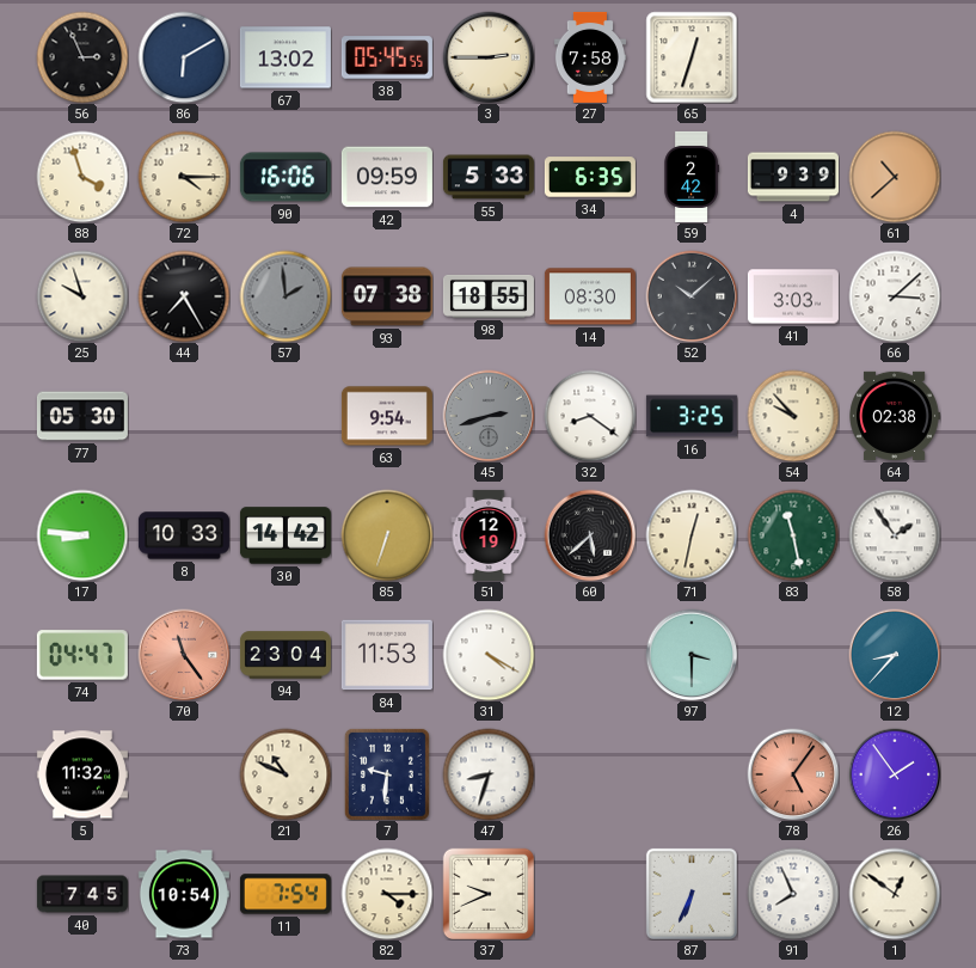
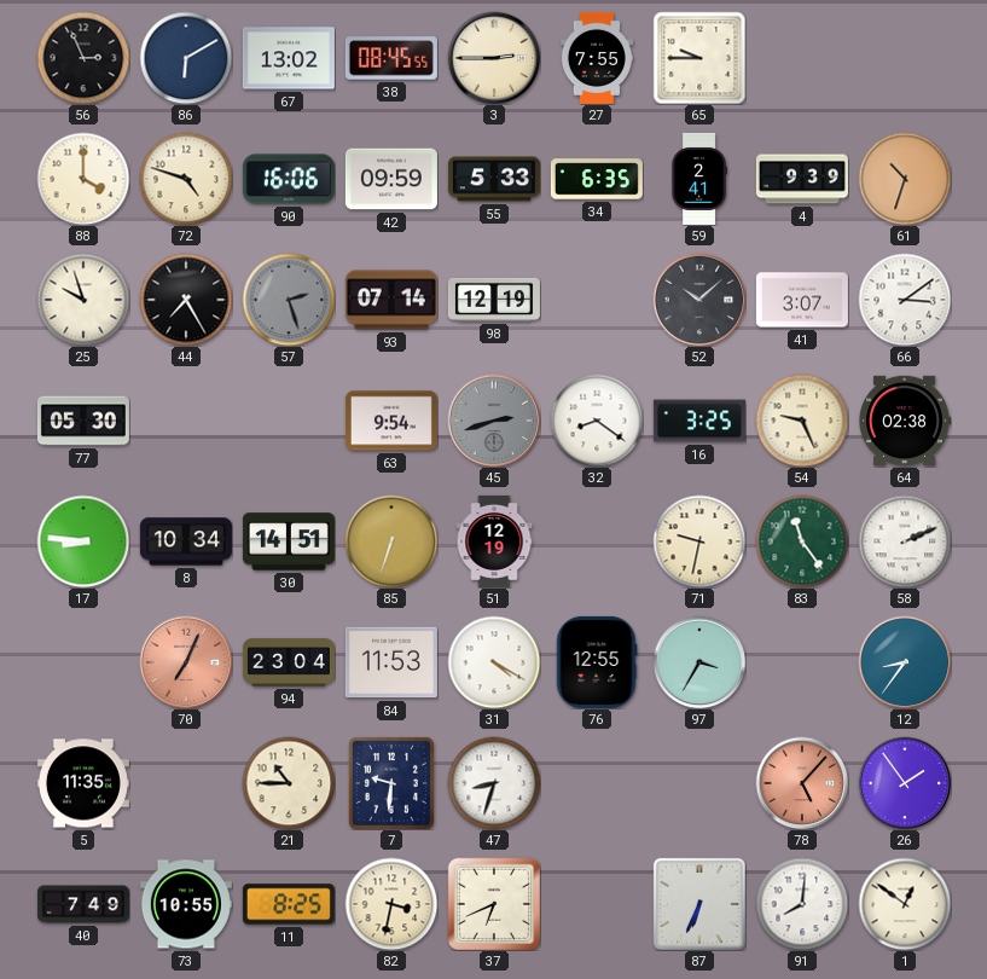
38: 05:45 -> 08:45 (391, 58)
27: 7:58 -> 7:55 (596, 58)
65: 12:33 -> 9:45 (699, 58)
88: 3:57 -> 4:00 (83, 179)
72: 4:15 -> 4:48 (186, 179)
59: 2:42 -> 2:41 (699, 179)
61: 10:38 -> 10:33 (905, 179)
57: 1:59 -> 2:27 (289, 300)
93: 07:38 -> 07:14 (391, 300)
98: 18:55 -> 12:19 (494, 300)
14: 08:30 -> none (590, 296)
41: 3:03 -> 3:07 (802, 300)
66: 3:08 -> 3:09 (905, 300)
54: 9:53 -> 9:26 (802, 421)
8: 10:33 -> 10:34 (186, 541)
30: 14:42 -> 14:51 (289, 541)
60: 5:38 -> none (590, 535)
71: 12:32 -> 9:32 (699, 541)
83: 11:28 -> 11:24 (802, 541)
58: 1:54 -> 2:11 (905, 541)
74: 04:47 -> none (82, 655)
70: 11:24 -> 7:04 (186, 662)
76: none -> 12:55 (597, 662)
97: 3:30 -> 3:35 (699, 662)
12: 8:37 -> 8:36 (905, 662)
5: 11:32 -> 11:35 (83, 783)
21: 10:49 -> 10:45 (289, 783)
78: 5:06 -> 5:07 (802, 783)
40: 7:45 -> 7:49 (83, 904)
73: 10:54 -> 10:55 (186, 904)
11: 7:54 -> 8:25 (289, 904)
82: 4:15 -> 3:32 (391, 904)
37: 9:41 -> 6:41 (493, 903)
91: 7:56 -> 8:01 (802, 904)
